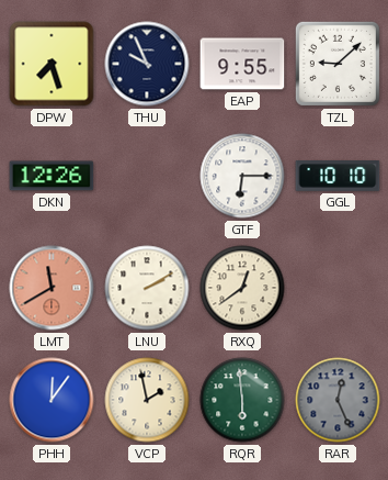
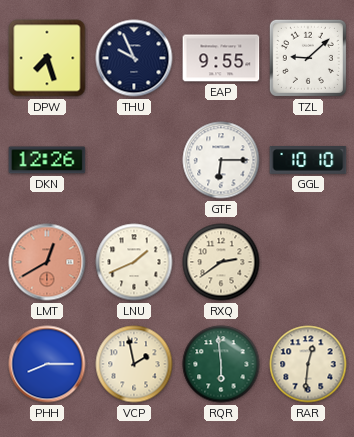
LMT: 11:40 -> 12:40 (47, 262)
LNU: 2:10 -> 1:41 (134, 262)
RXQ: 12:39 -> 2:39 (221, 262)
PHH: 12:06 -> 8:15 (47, 364)
RAR: 12:26 -> 12:31 (308, 364)
RAR dial: grey -> cream (308, 364)
